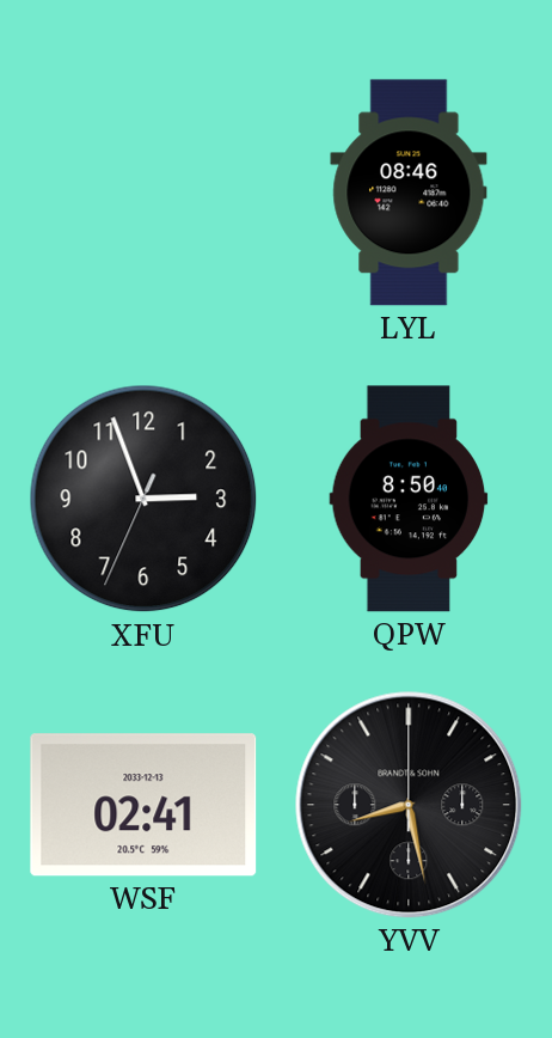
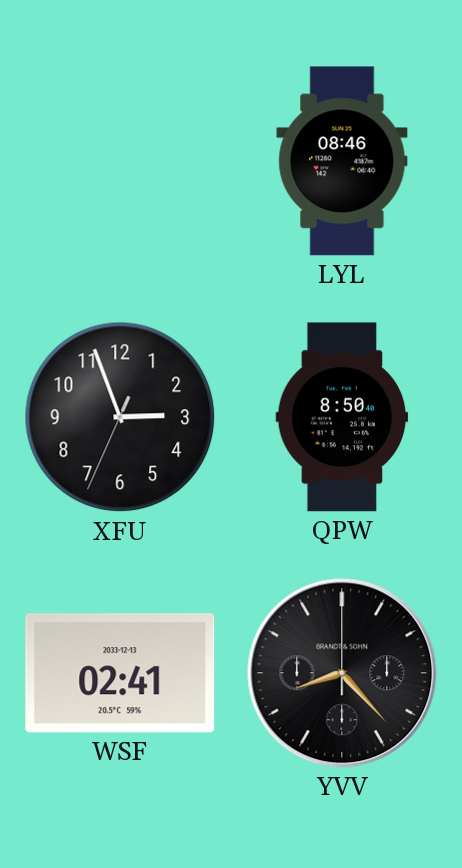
YVV: 8:28 -> 8:23 (342, 673)
